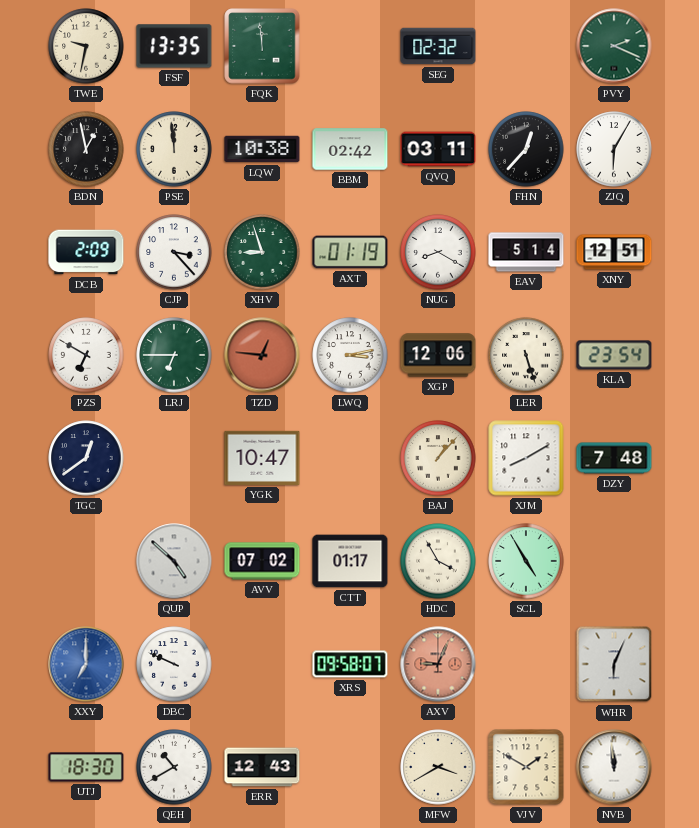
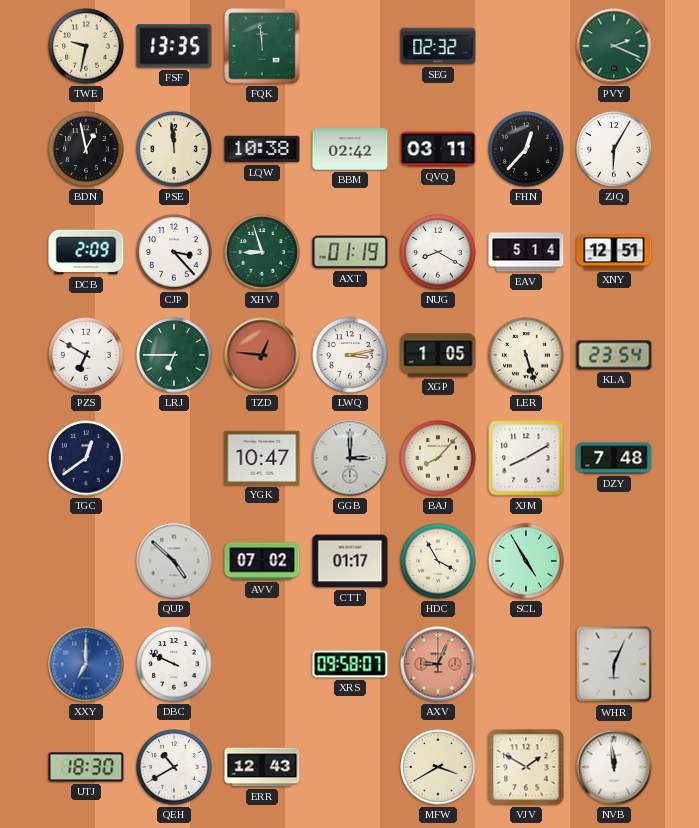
XGP: 12:06 -> 1:05 (438, 355)
GGB: none -> 3:00 (350, 458)
BAJ: 1:07 -> 8:07 (438, 458)
